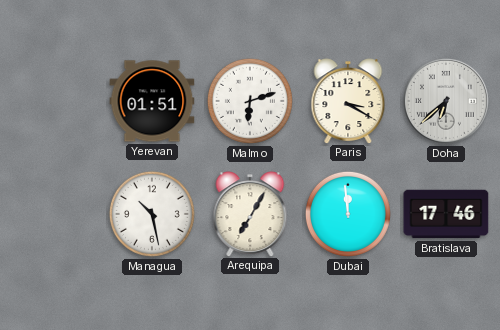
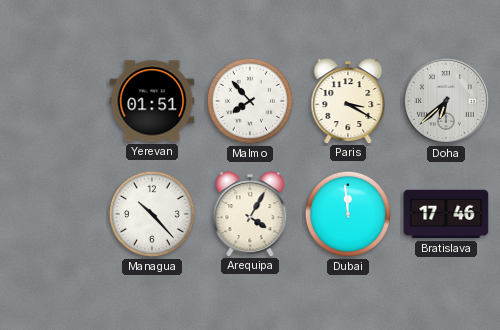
Malmo: 6:12 -> 7:53 (250, 101)
Managua: 10:28 -> 10:23 (152, 214)
Arequipa: 7:05 -> 4:05 (250, 214)
